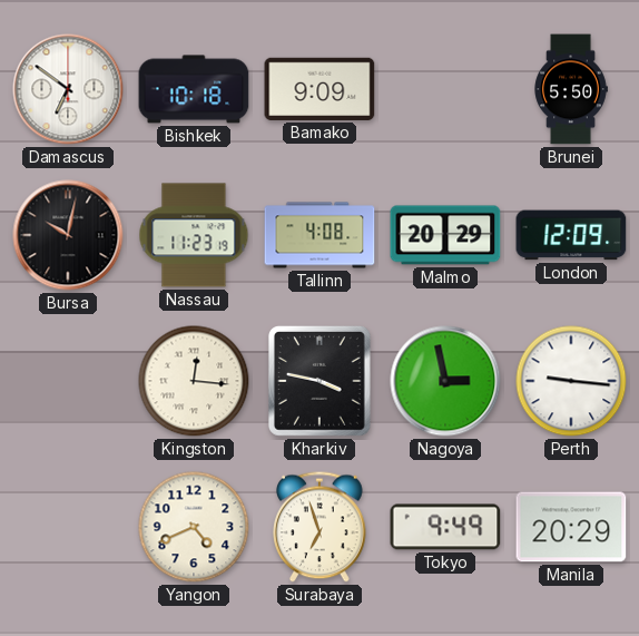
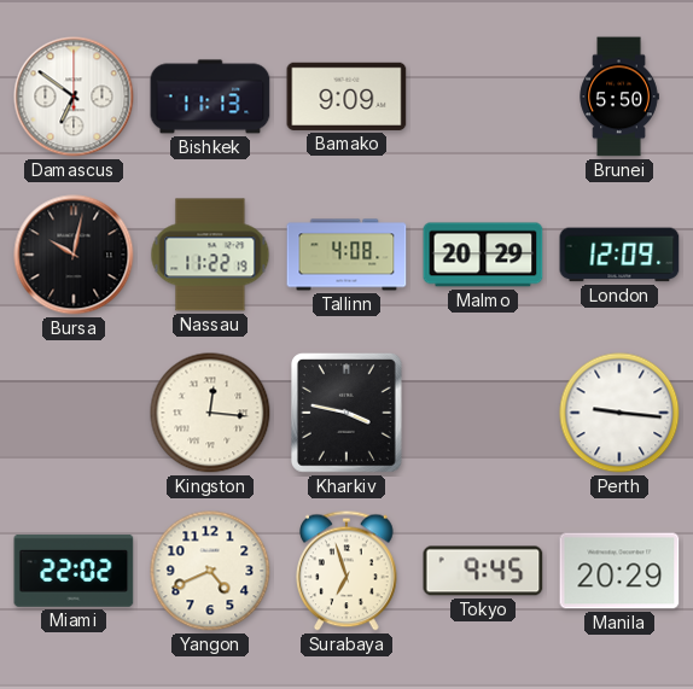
Bishkek: 10:18 -> 11:13 (210, 97)
Nassau: 11:23 -> 11:22 (210, 255)
Nagoya: 2:58 -> none (445, 381)
Miami: none -> 22:02 (74, 571)
Tokyo: 9:49 -> 9:45 (483, 571)
